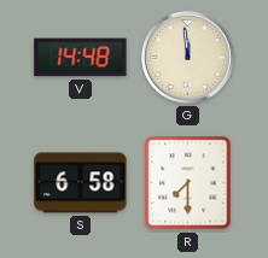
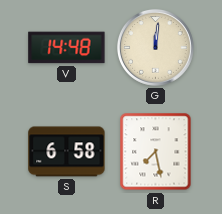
G: 11:59 -> 12:01 (155, 47)
R: 7:30 -> 7:28 (156, 152)
